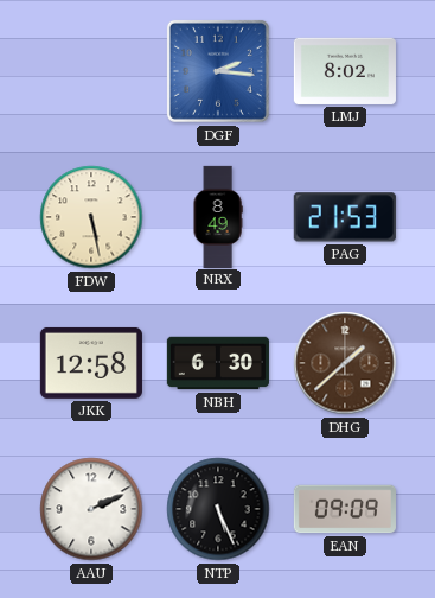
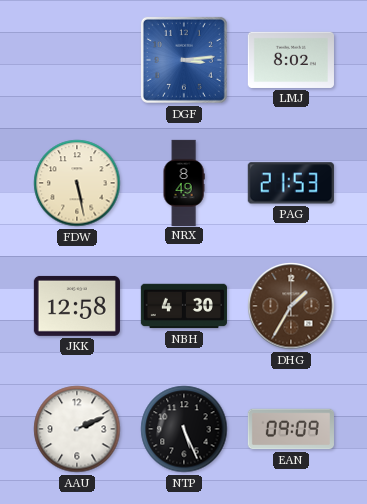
DGF: 2:16 -> 3:14 (184, 60)
NBH: 6:30 -> 4:30 (183, 306)
DHG: 1:38 -> 1:35 (291, 306)
